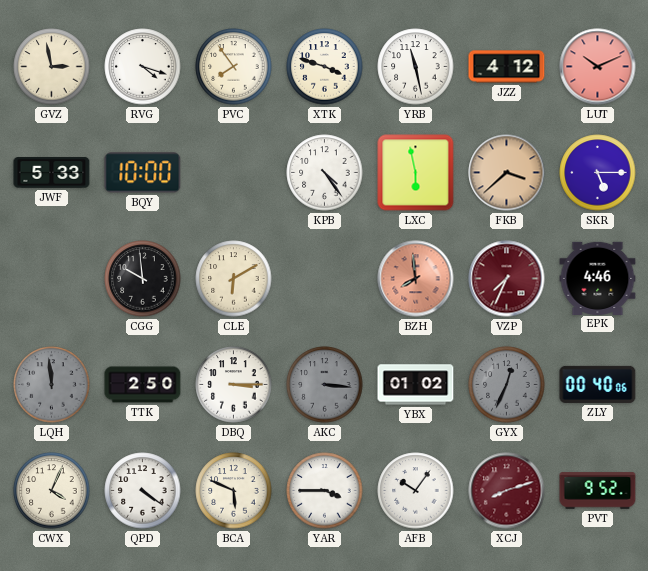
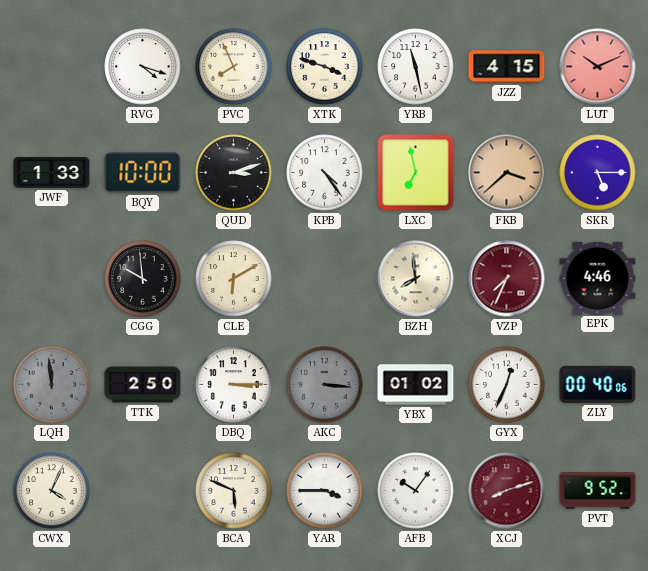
GVZ: 2:58 -> none (52, 67)
PVC: 7:54 -> 7:56 (234, 67)
JZZ: 4:12 -> 4:15 (507, 67)
JWF: 5:33 -> 1:33 (52, 173)
QUD: none -> 3:12 (234, 173)
LXC: 5:58 -> 6:58 (416, 173)
BZH dial: salmon -> cream (416, 279)
GYX dial: grey -> white (507, 385)
QPD: 4:21 -> none (143, 491)
